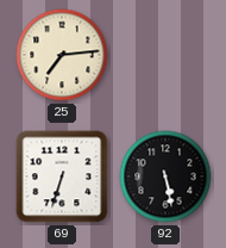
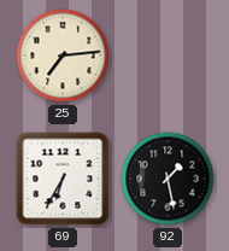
69: 6:33 -> 6:35 (63, 179)
92: 5:28 -> 1:28 (168, 179)
